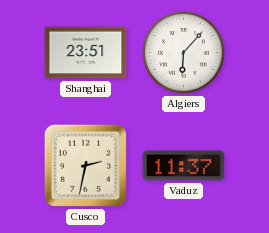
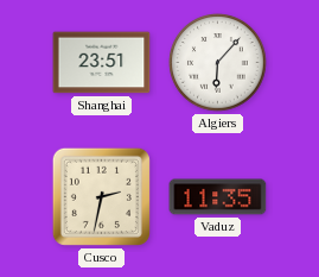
Vaduz: 11:37 -> 11:35 (218, 197)
